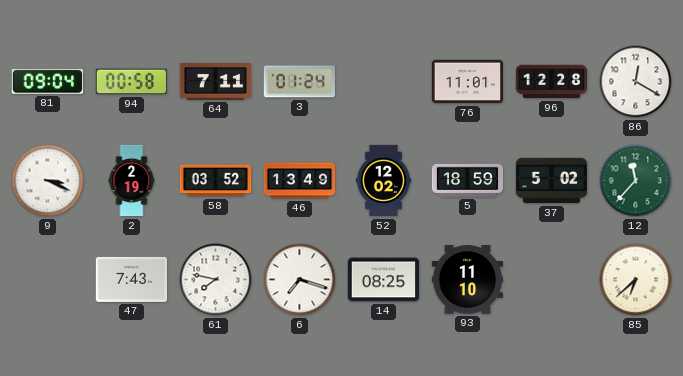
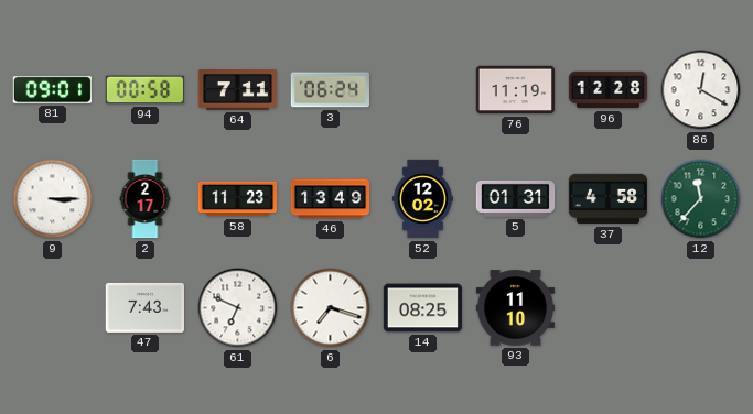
81: 09:04 -> 09:01 (52, 90)
3: 01:24 -> 06:24 (330, 90)
76: 11:01 -> 11:19 (515, 90)
9: 3:19 -> 3:15 (53, 199)
2: 2:19 -> 2:17 (146, 199)
58: 03:52 -> 11:23 (238, 199)
5: 18:59 -> 01:31 (516, 198)
37: 5:02 -> 4:58 (609, 199)
61: 7:47 -> 6:49 (238, 308)
85: 6:38 -> none (636, 280)
